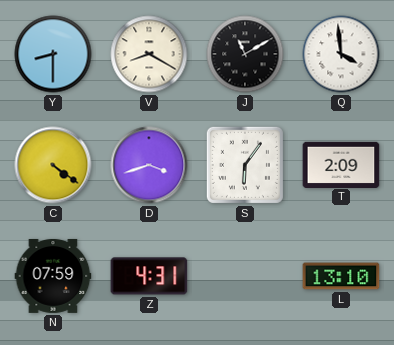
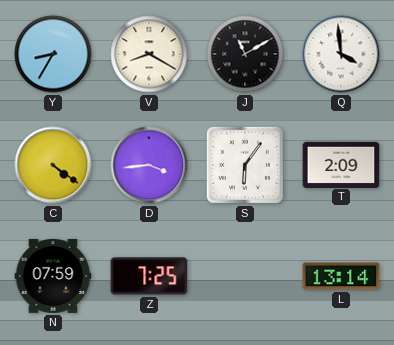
Y: 8:30 -> 8:35 (53, 54)
D: 3:42 -> 3:44 (149, 165)
Z: 4:31 -> 7:25 (149, 276)
L: 13:10 -> 13:14 (341, 276)
